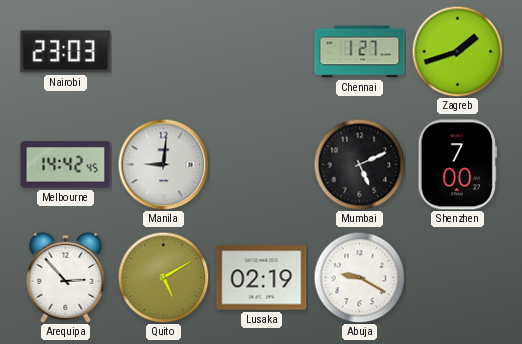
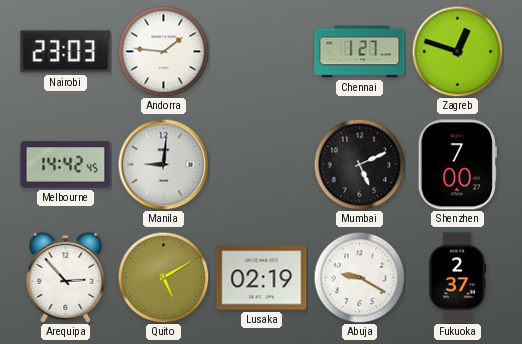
Andorra: none -> 1:46 (163, 51)
Zagreb: 1:42 -> 12:48 (457, 51)
Fukuoka: none -> 2:37 (457, 278)
